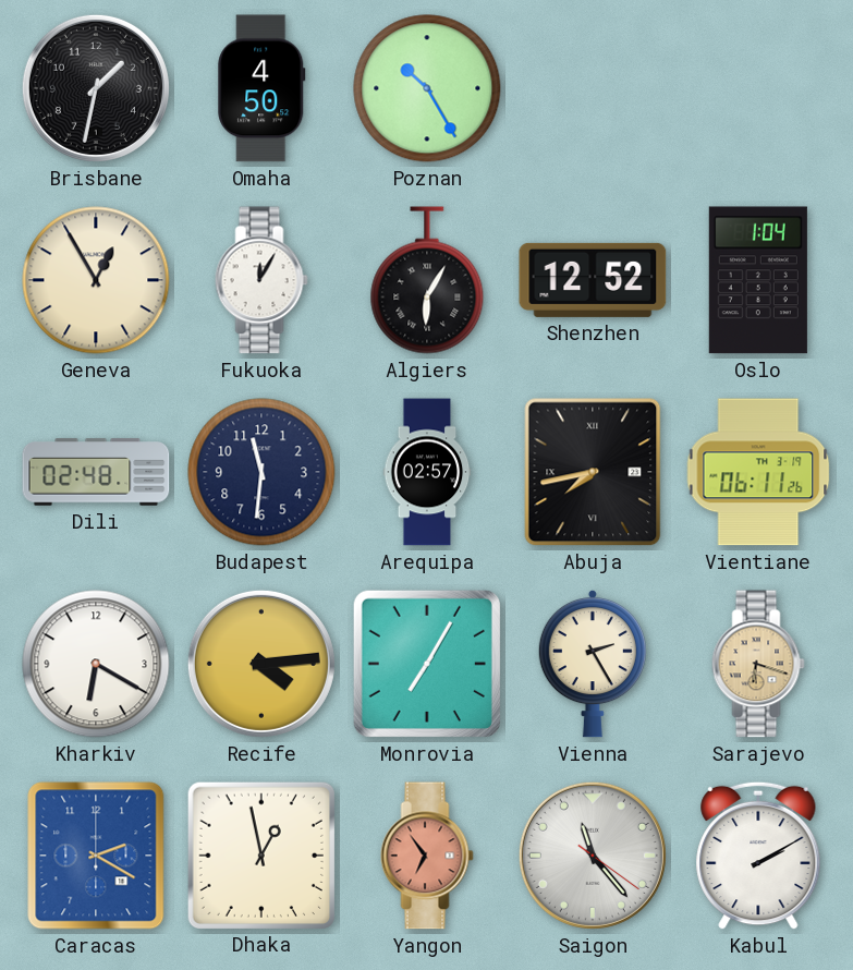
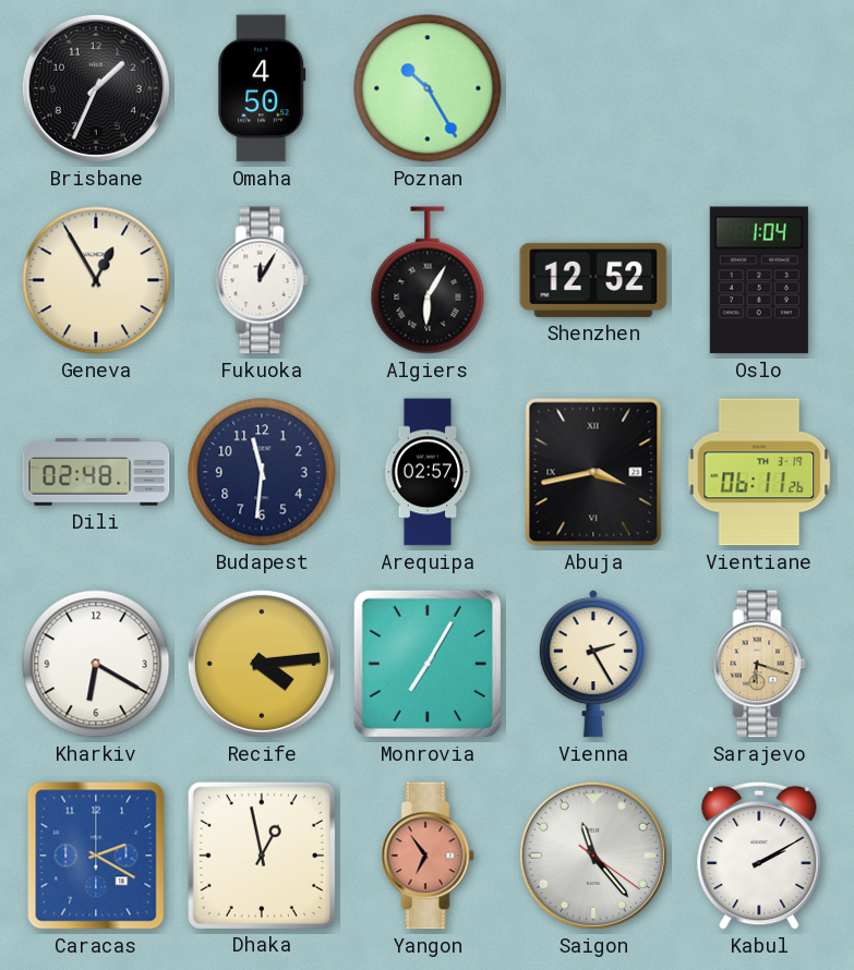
Brisbane: 1:32 -> 1:34 (96, 88)
Abuja: 7:43 -> 3:43 (593, 472)
